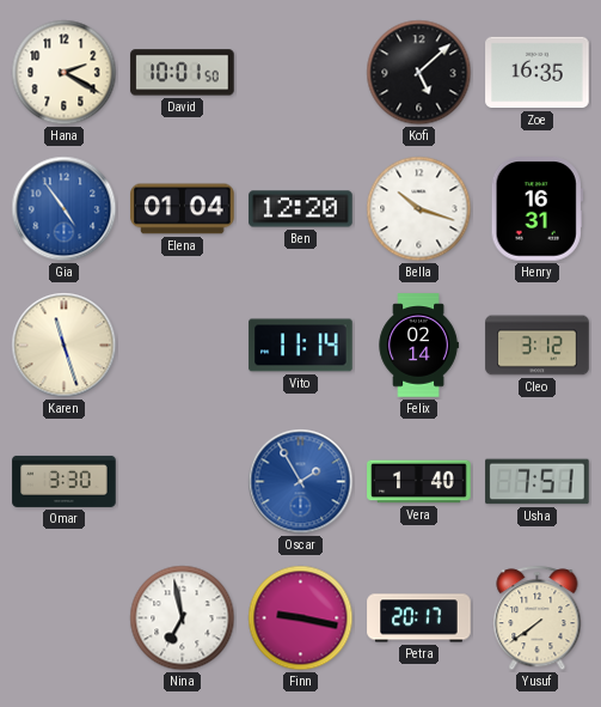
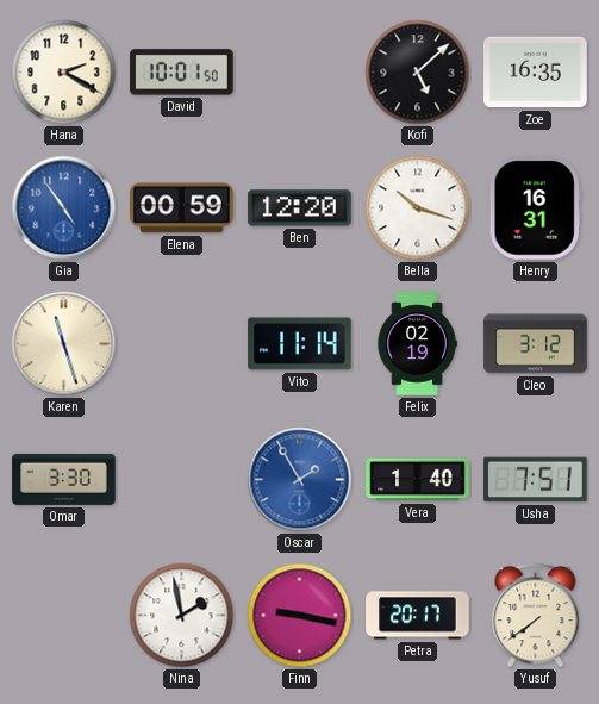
Elena: 01:04 -> 00:59 (182, 208)
Felix: 02:14 -> 02:19 (417, 344)
Nina: 6:58 -> 1:58 (182, 616)
